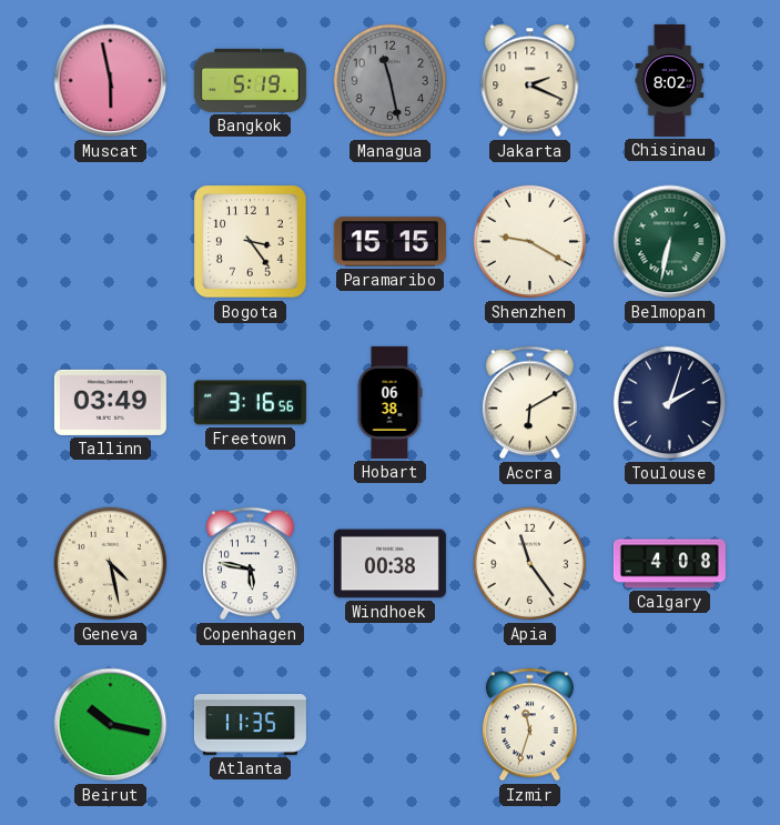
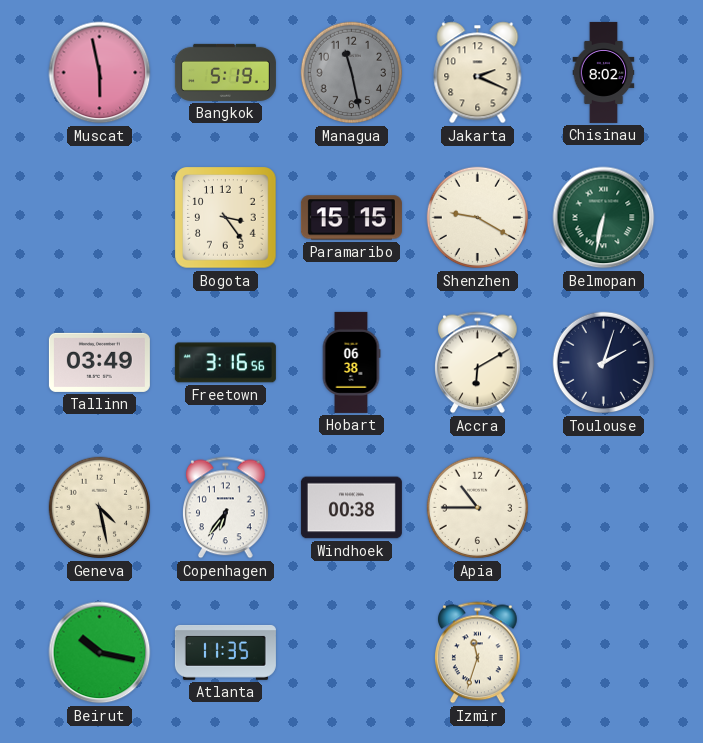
Copenhagen: 5:47 -> 6:36 (226, 508)
Apia: 11:24 -> 10:45 (478, 508)
Calgary: 4:08 -> none (669, 564)
